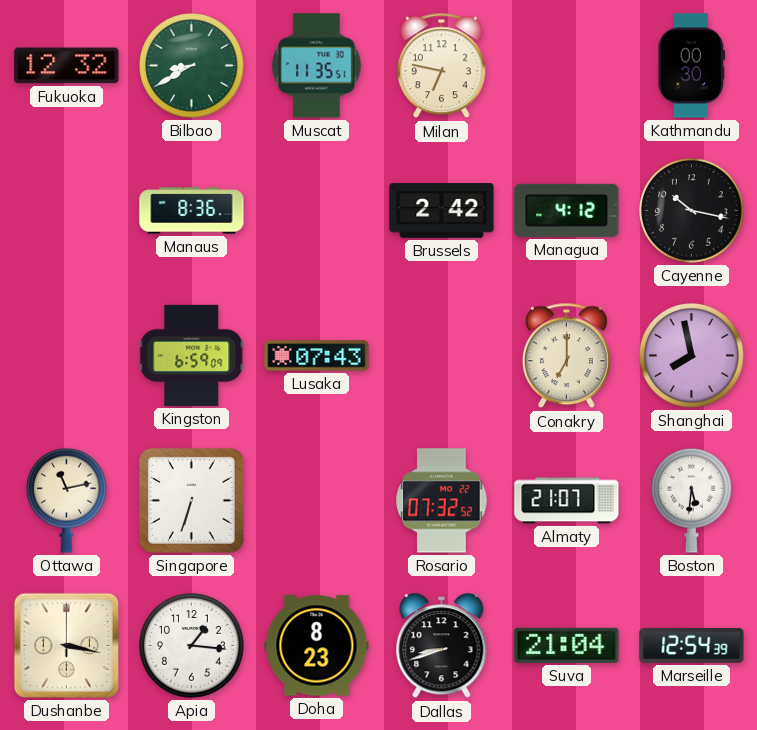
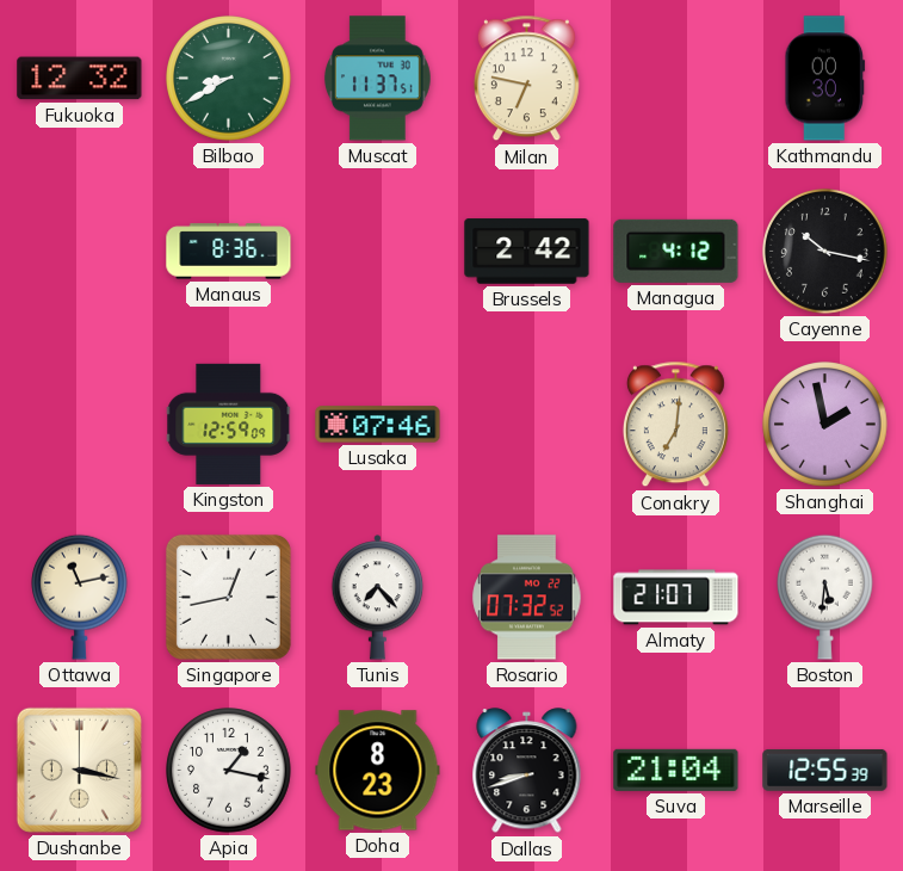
Muscat: 11:35 -> 11:37 (377, 79)
Kingston: 6:59 -> 12:59 (229, 424)
Lusaka: 07:43 -> 07:46 (378, 425)
Conakry: 7:00 -> 7:01 (675, 425)
Shanghai: 7:58 -> 1:58 (825, 425)
Singapore: 6:33 -> 12:43 (228, 597)
Tunis: none -> 7:23 (378, 598)
Apia: 1:16 -> 1:17 (229, 771)
Marseille: 12:54 -> 12:55 (825, 770)
